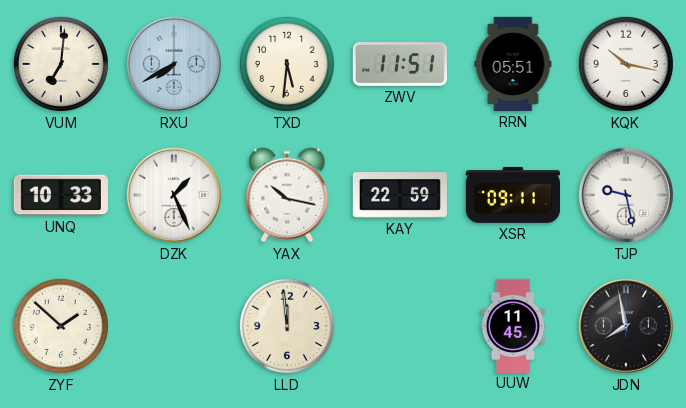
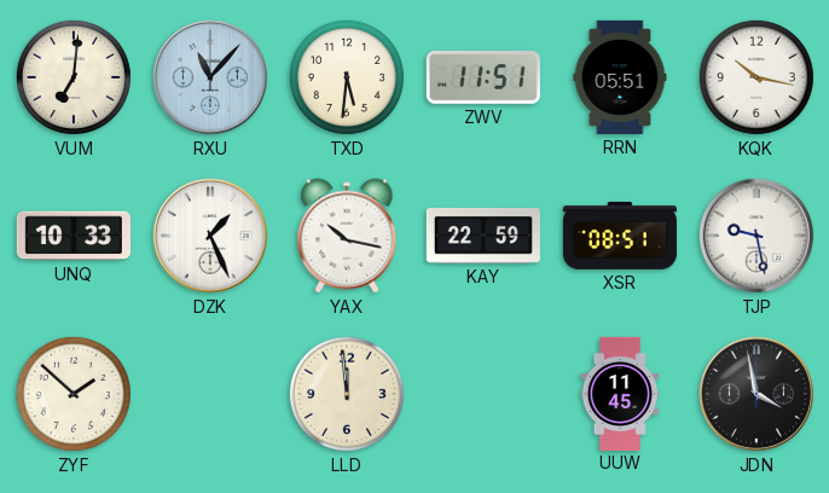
RXU: 7:40 -> 11:07 (210, 77)
XSR: 09:11 -> 08:51 (620, 236)
JDN: 7:58 -> 3:58 (756, 394)
